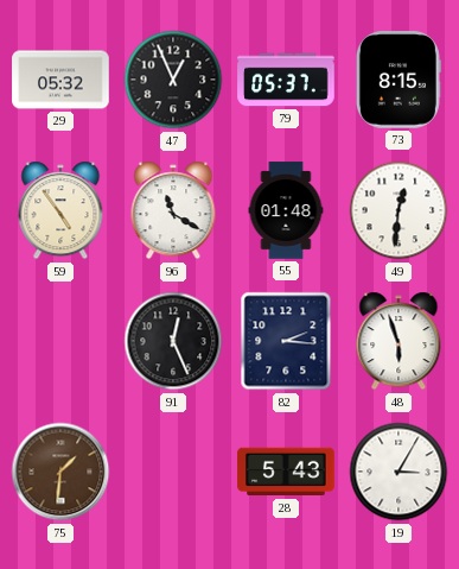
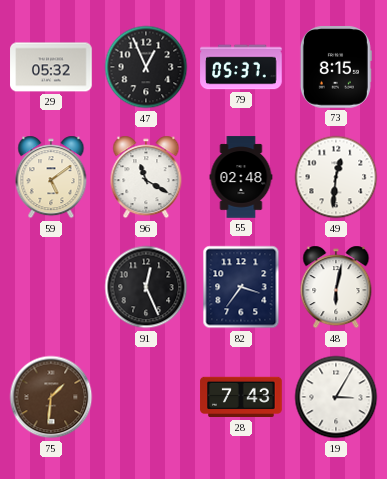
59: 4:54 -> 5:09 (51, 177)
55: 01:48 -> 02:48 (241, 177)
82: 2:16 -> 3:36 (241, 287)
48: 5:57 -> 6:02 (336, 287)
28: 5:43 -> 7:43 (241, 397)
